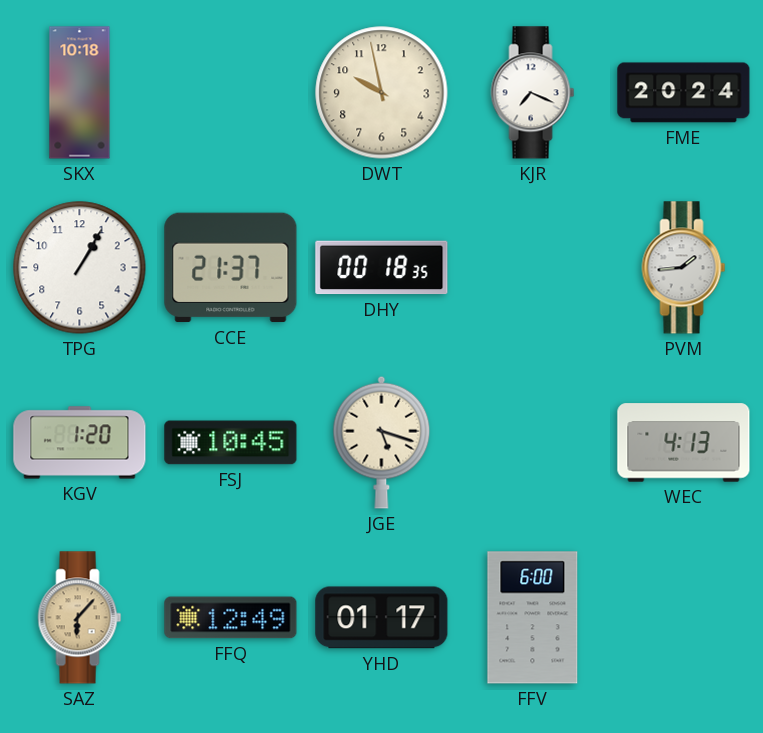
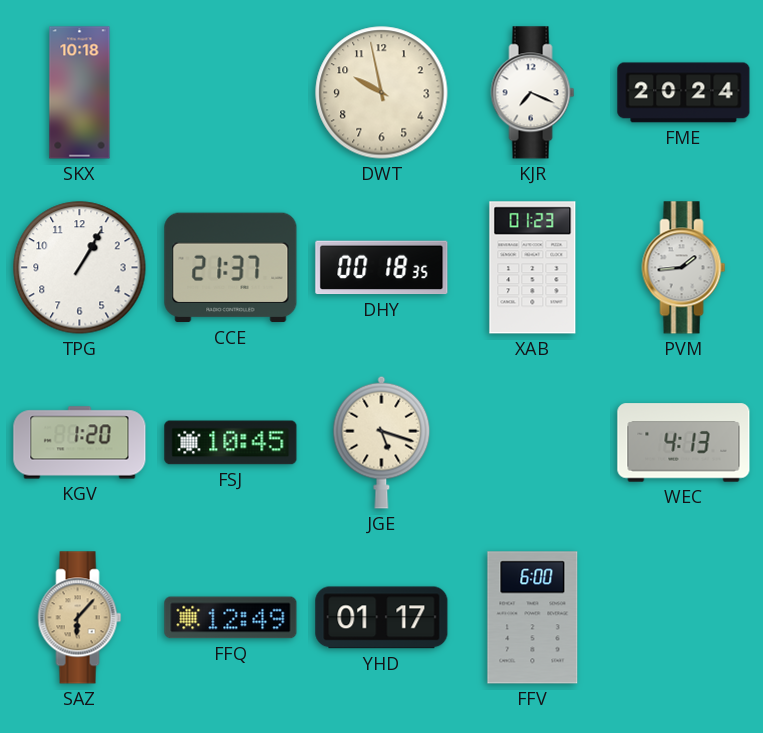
XAB: none -> 01:23 (533, 268)
